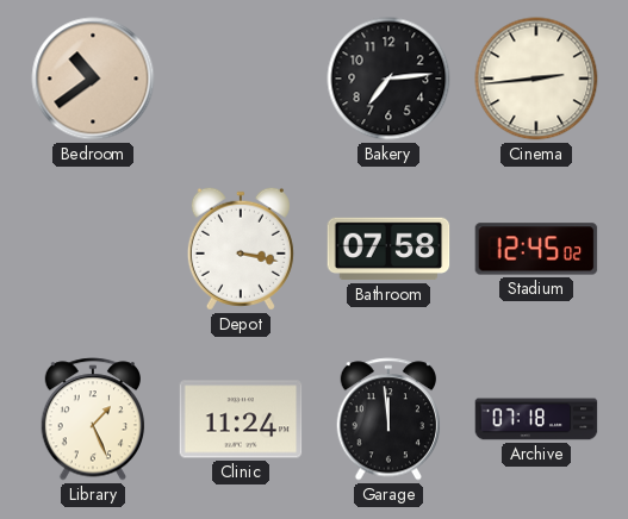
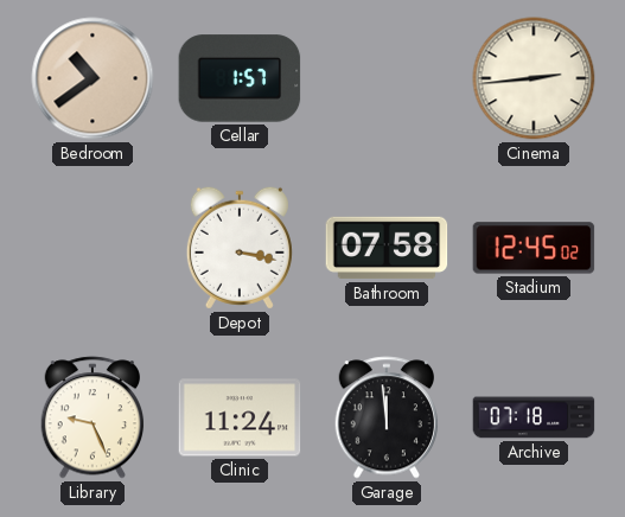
Cellar: none -> 1:57 (240, 78)
Bakery: 7:14 -> none (388, 79)
Library: 1:26 -> 9:26 (93, 417)
